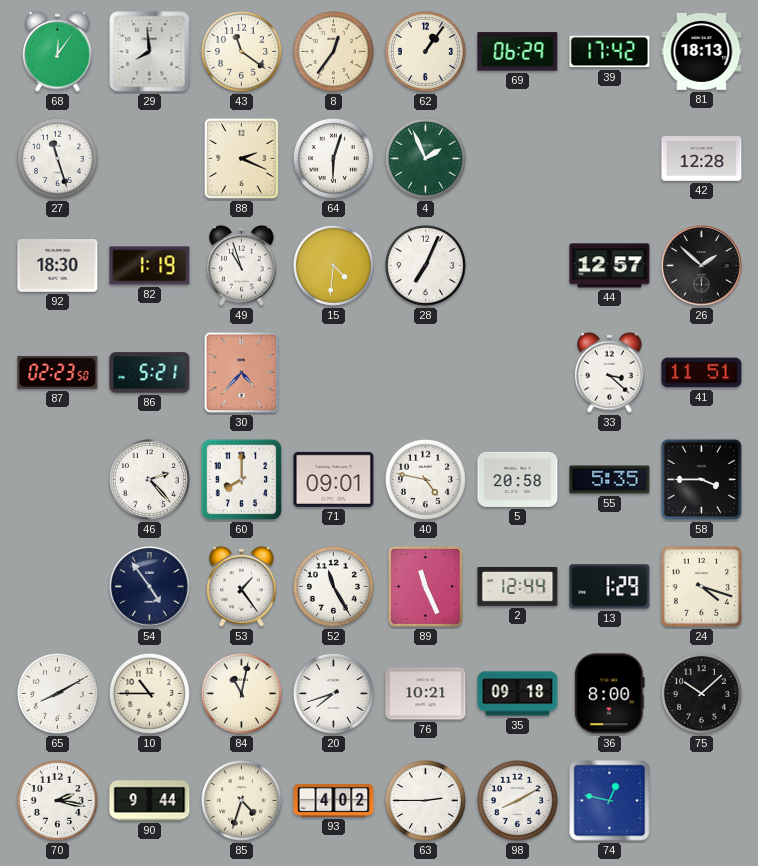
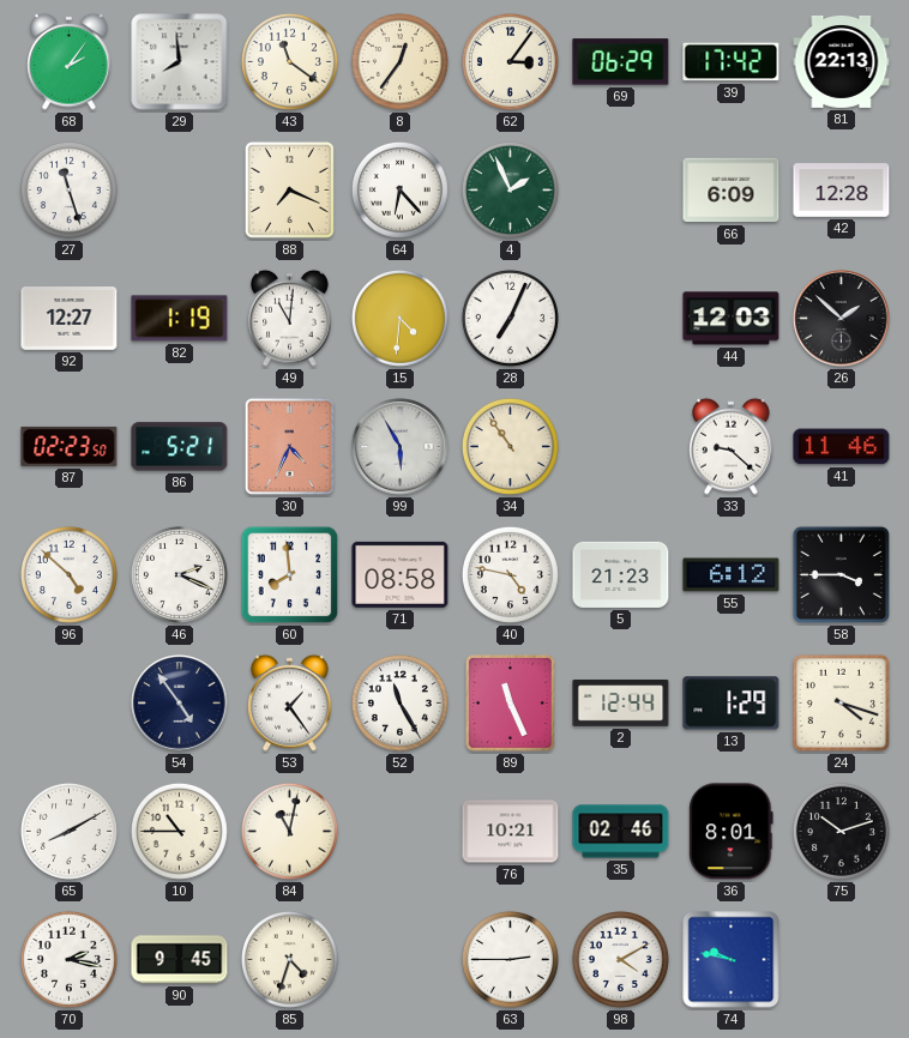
68: 12:06 -> 2:06 (70, 61)
62: 1:06 -> 3:06 (510, 61)
81: 18:13 -> 22:13 (842, 61)
88: 2:19 -> 7:19 (289, 189)
64: 6:03 -> 6:23 (399, 189)
66: none -> 6:09 (732, 191)
92: 18:30 -> 12:27 (70, 319)
49: 10:57 -> 11:01 (290, 318)
44: 12:57 -> 12:03 (732, 319)
30: 4:37 -> 4:34 (290, 447)
99: none -> 5:55 (401, 447)
34: none -> 10:54 (510, 446)
33: 3:22 -> 9:22 (732, 446)
41: 11:51 -> 11:46 (842, 447)
96: none -> 4:52 (68, 574)
46: 2:23 -> 2:19 (179, 574)
60: 8:00 -> 7:59 (290, 575)
71: 09:01 -> 08:58 (401, 574)
5: 20:58 -> 21:23 (621, 574)
55: 5:35 -> 6:12 (732, 575)
20: 7:42 -> none (333, 693)
35: 09:18 -> 02:46 (621, 832)
36: 8:00 -> 8:01 (732, 832)
75: 10:08 -> 10:12 (841, 831)
90: 9:44 -> 9:45 (180, 960)
93: 4:02 -> none (334, 800)
98: 8:10 -> 4:10 (620, 959)
74: 12:47 -> 9:47 (732, 960)
